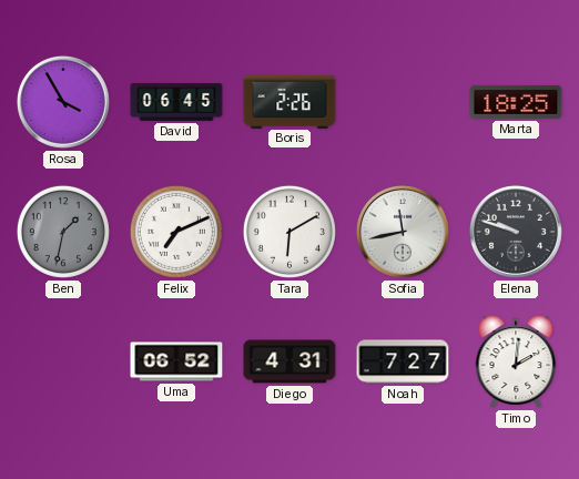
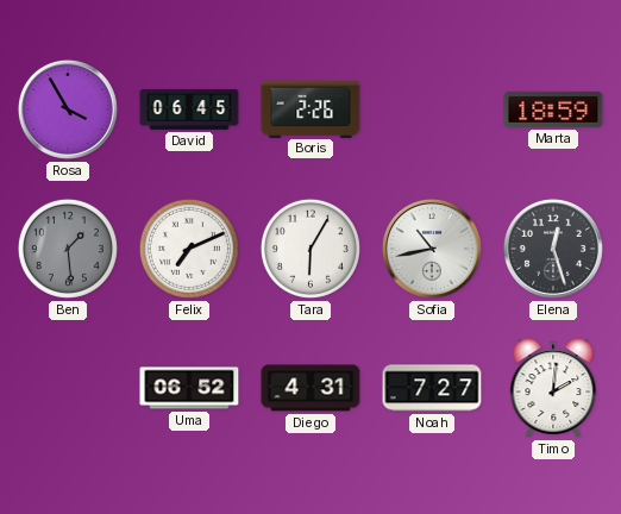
Marta: 18:25 -> 18:59 (553, 109)
Ben: 1:32 -> 1:29 (68, 249)
Tara: 6:10 -> 6:05 (310, 249)
Sofia: 11:43 -> 10:43 (432, 249)
Elena: 9:48 -> 12:27 (553, 249)
